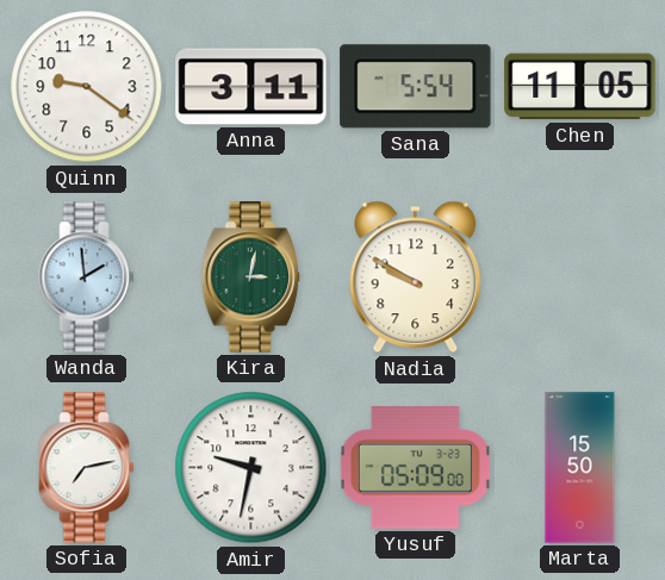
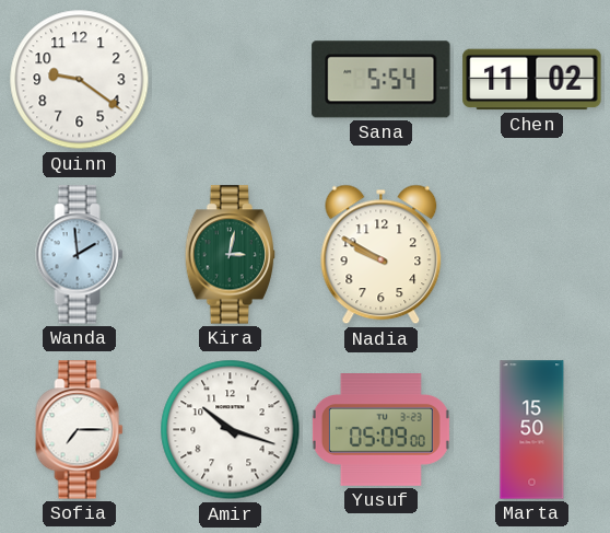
Anna: 3:11 -> none (251, 87)
Chen: 11:05 -> 11:02 (532, 80)
Sofia: 7:13 -> 7:15 (80, 430)
Amir: 9:32 -> 10:18 (231, 430)
